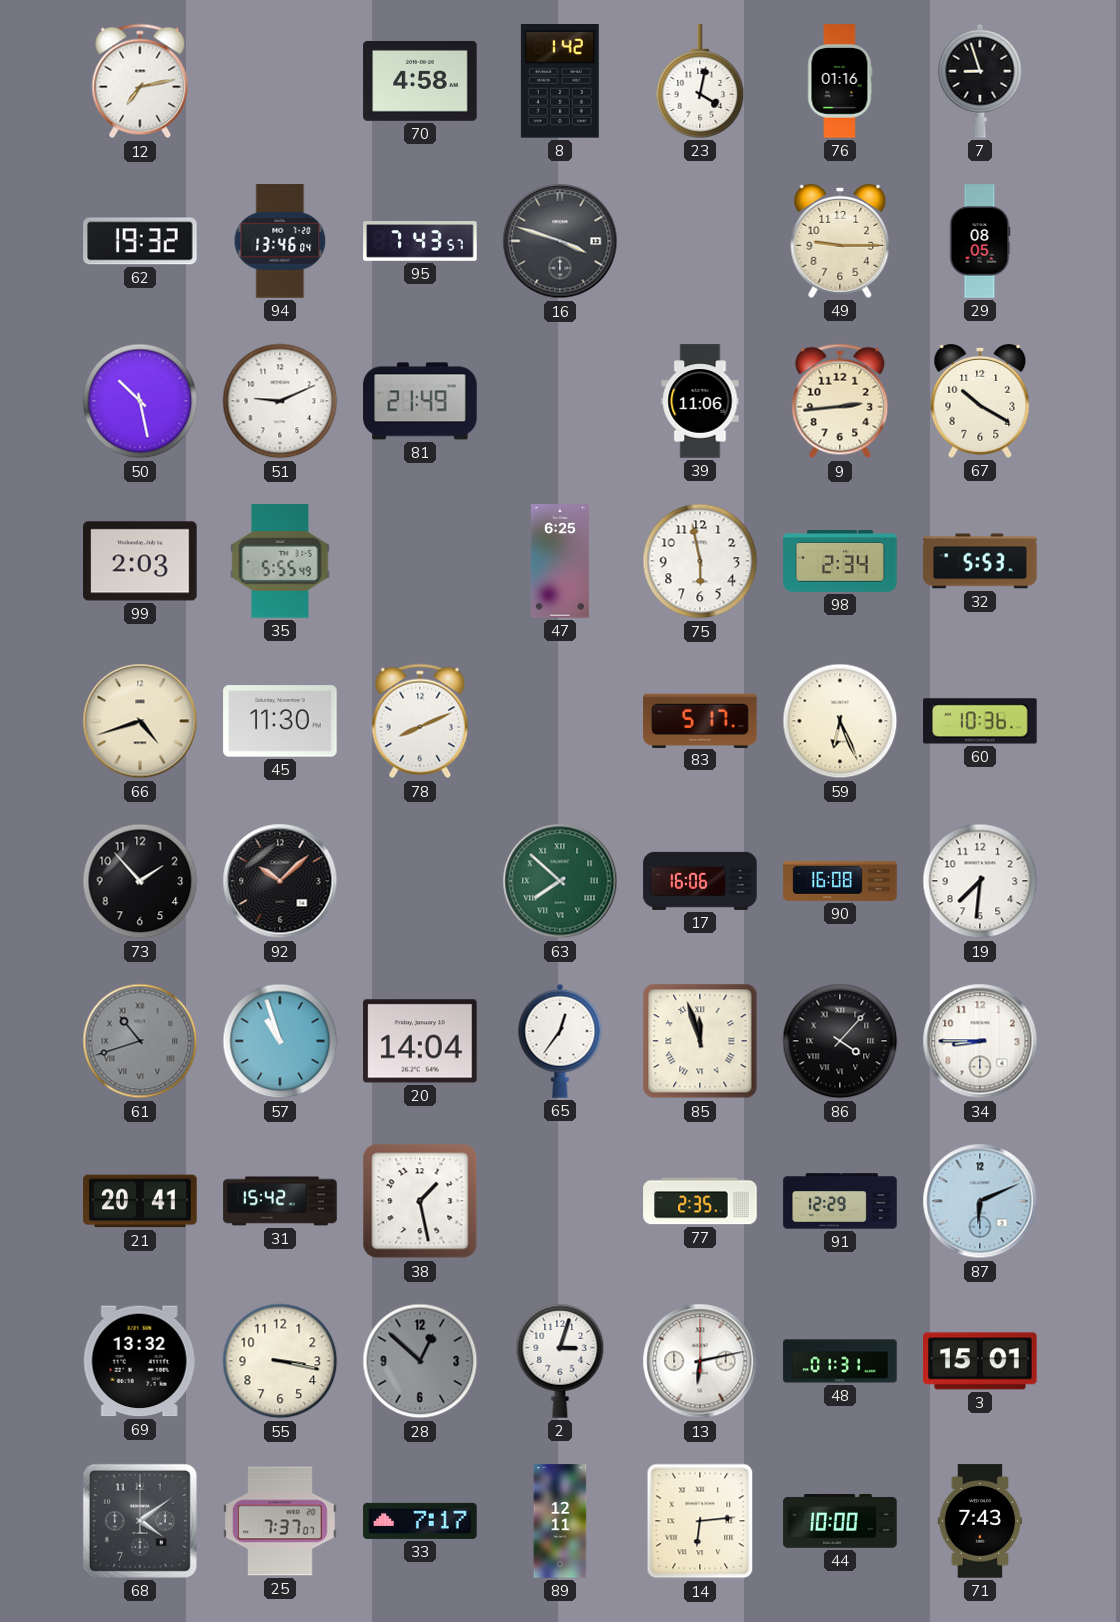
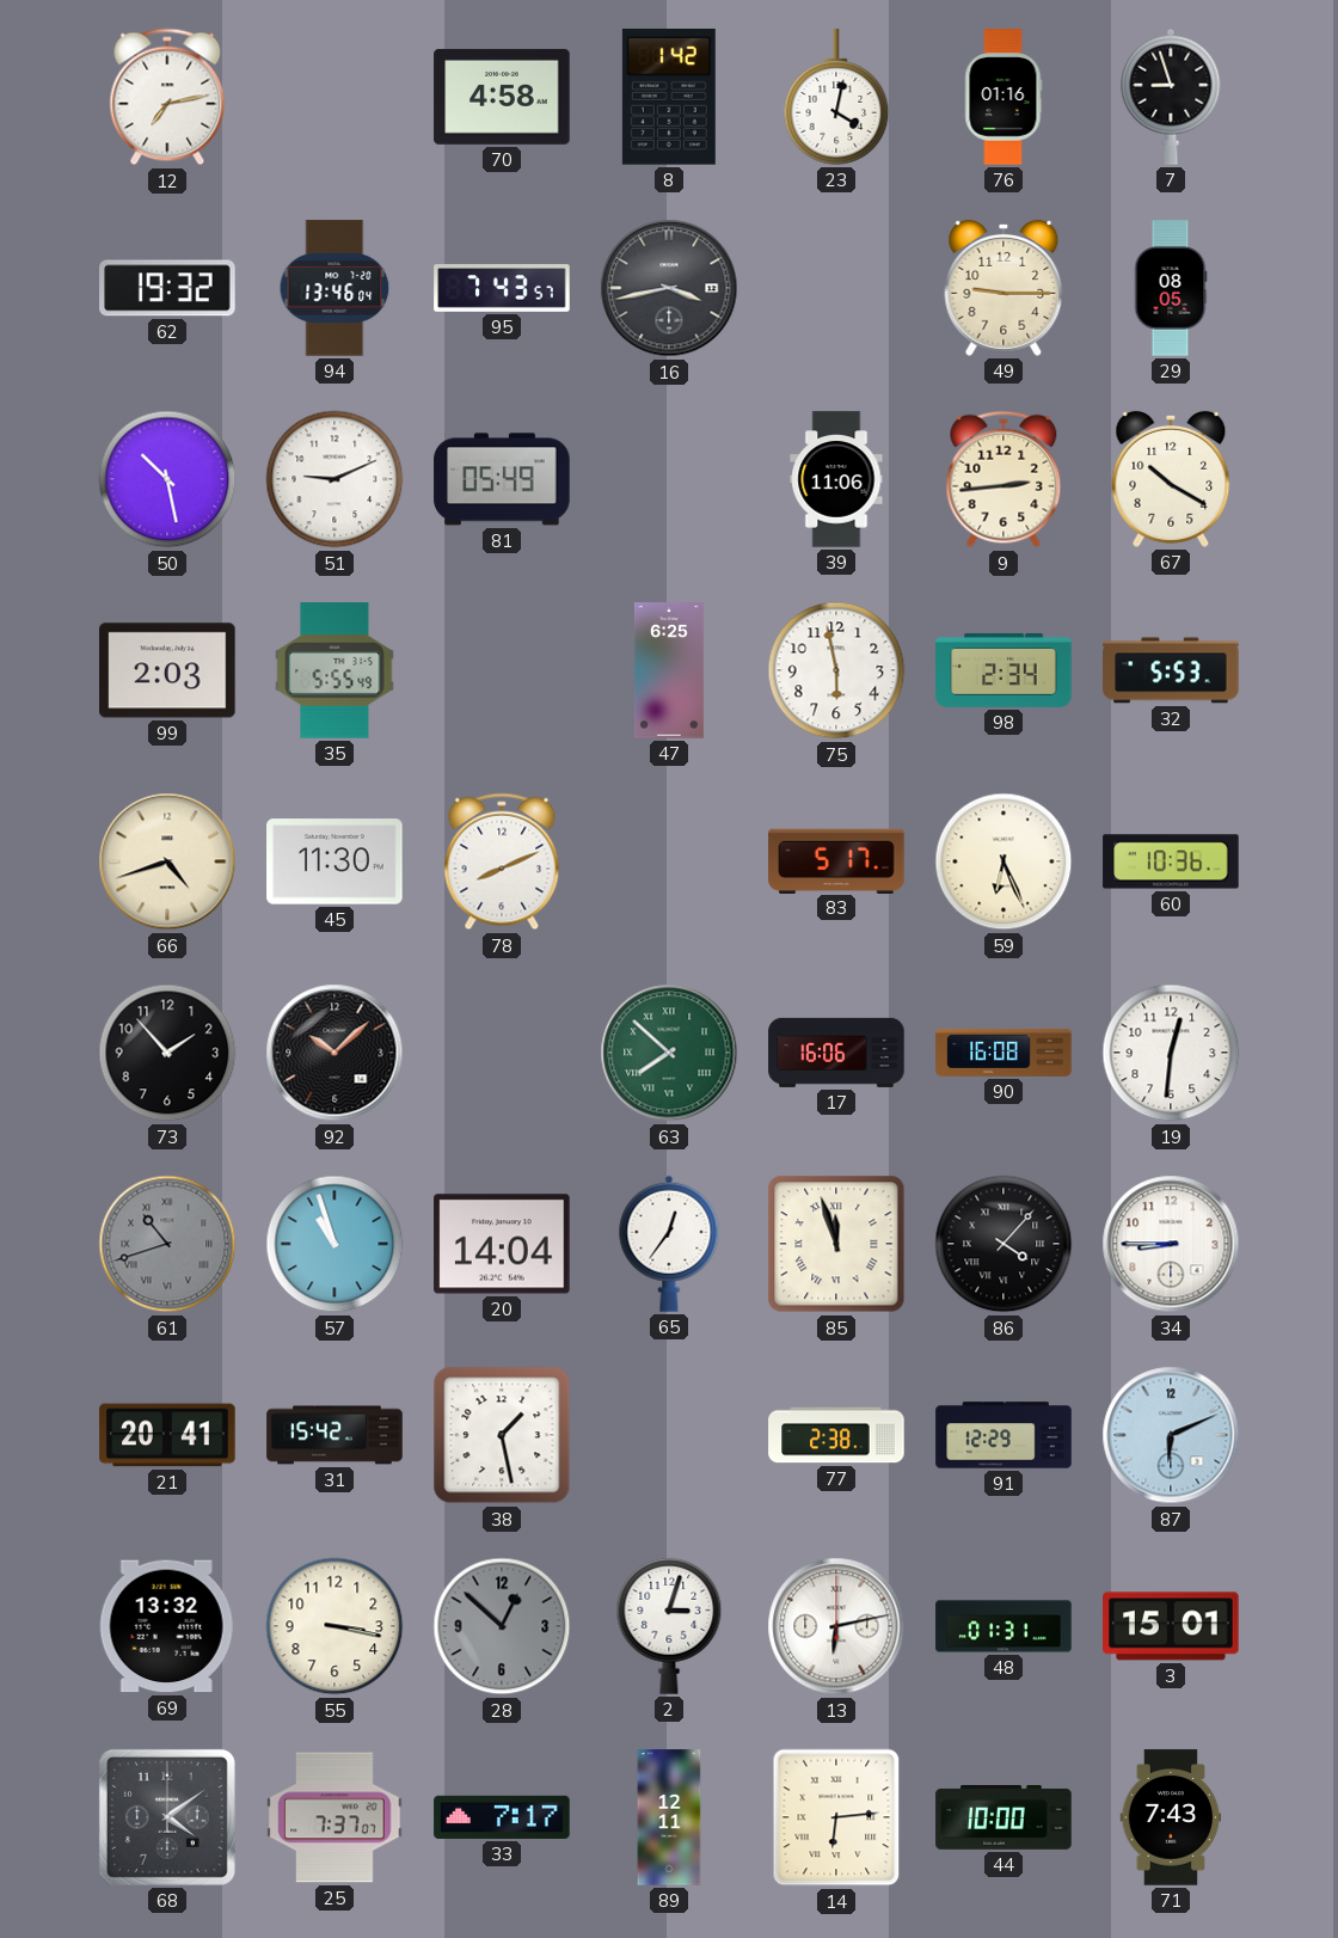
16: 3:48 -> 3:43 (669, 288)
81: 21:49 -> 05:49 (502, 479)
19: 7:31 -> 12:31 (1171, 1053)
77: 2:35 -> 2:38 (836, 1435)
